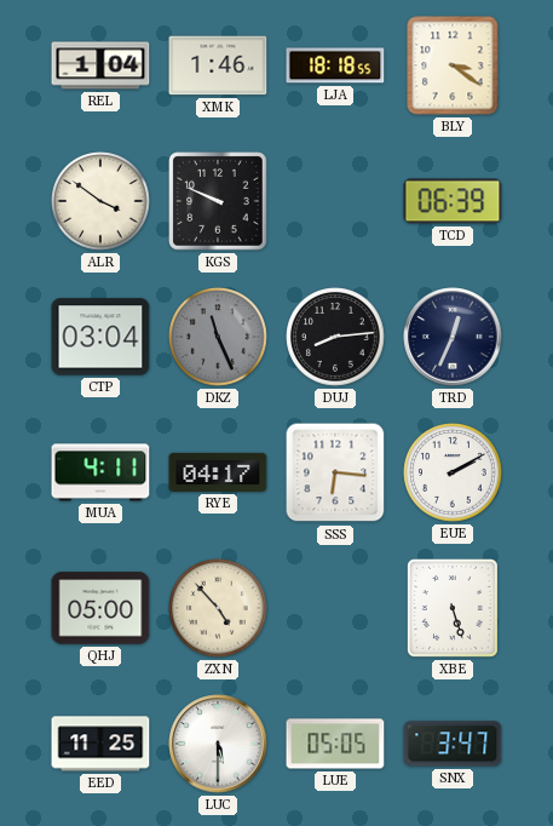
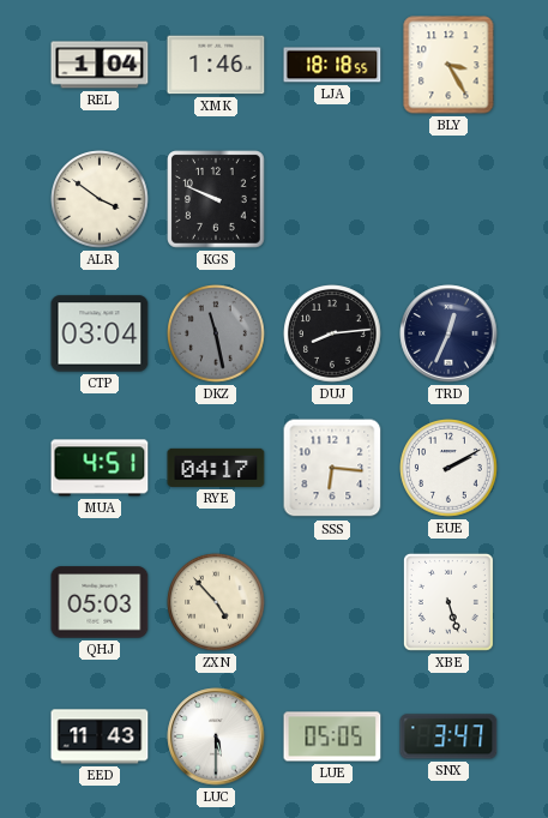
BLY: 3:21 -> 3:25 (448, 65)
TCD: 06:39 -> none (453, 201)
DKZ: 11:26 -> 11:28 (216, 333)
MUA: 4:11 -> 4:51 (100, 468)
QHJ: 05:00 -> 05:03 (100, 602)
EED: 11:25 -> 11:43 (100, 736)
